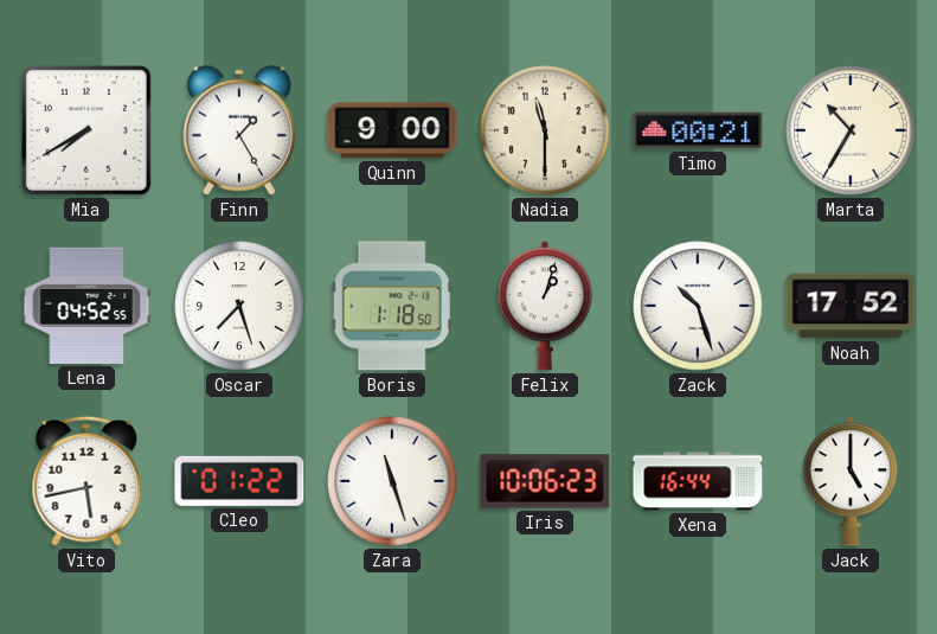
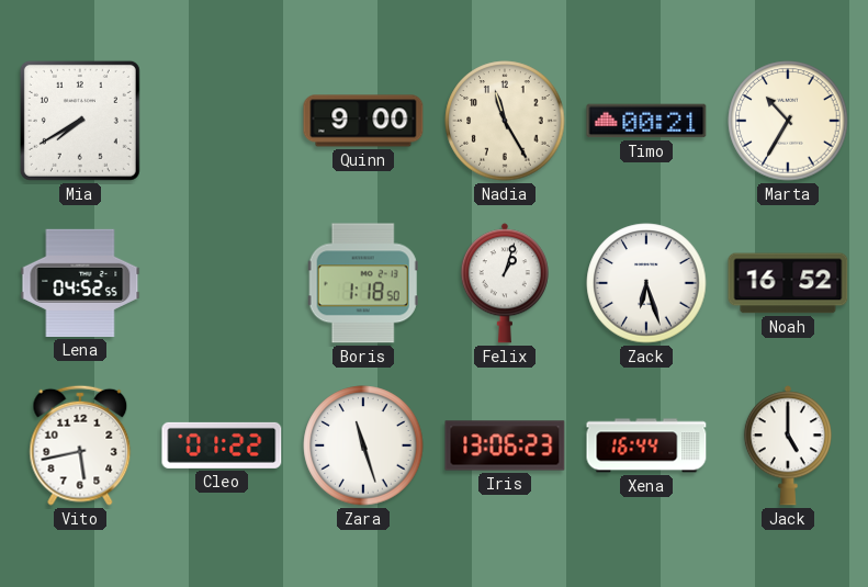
Finn: 1:25 -> none (239, 130)
Nadia: 11:30 -> 11:25 (505, 121)
Oscar: 7:27 -> none (239, 306)
Zack: 10:27 -> 6:27 (646, 283)
Noah: 17:52 -> 16:52 (788, 283)
Iris: 10:06 -> 13:06 (505, 445)
